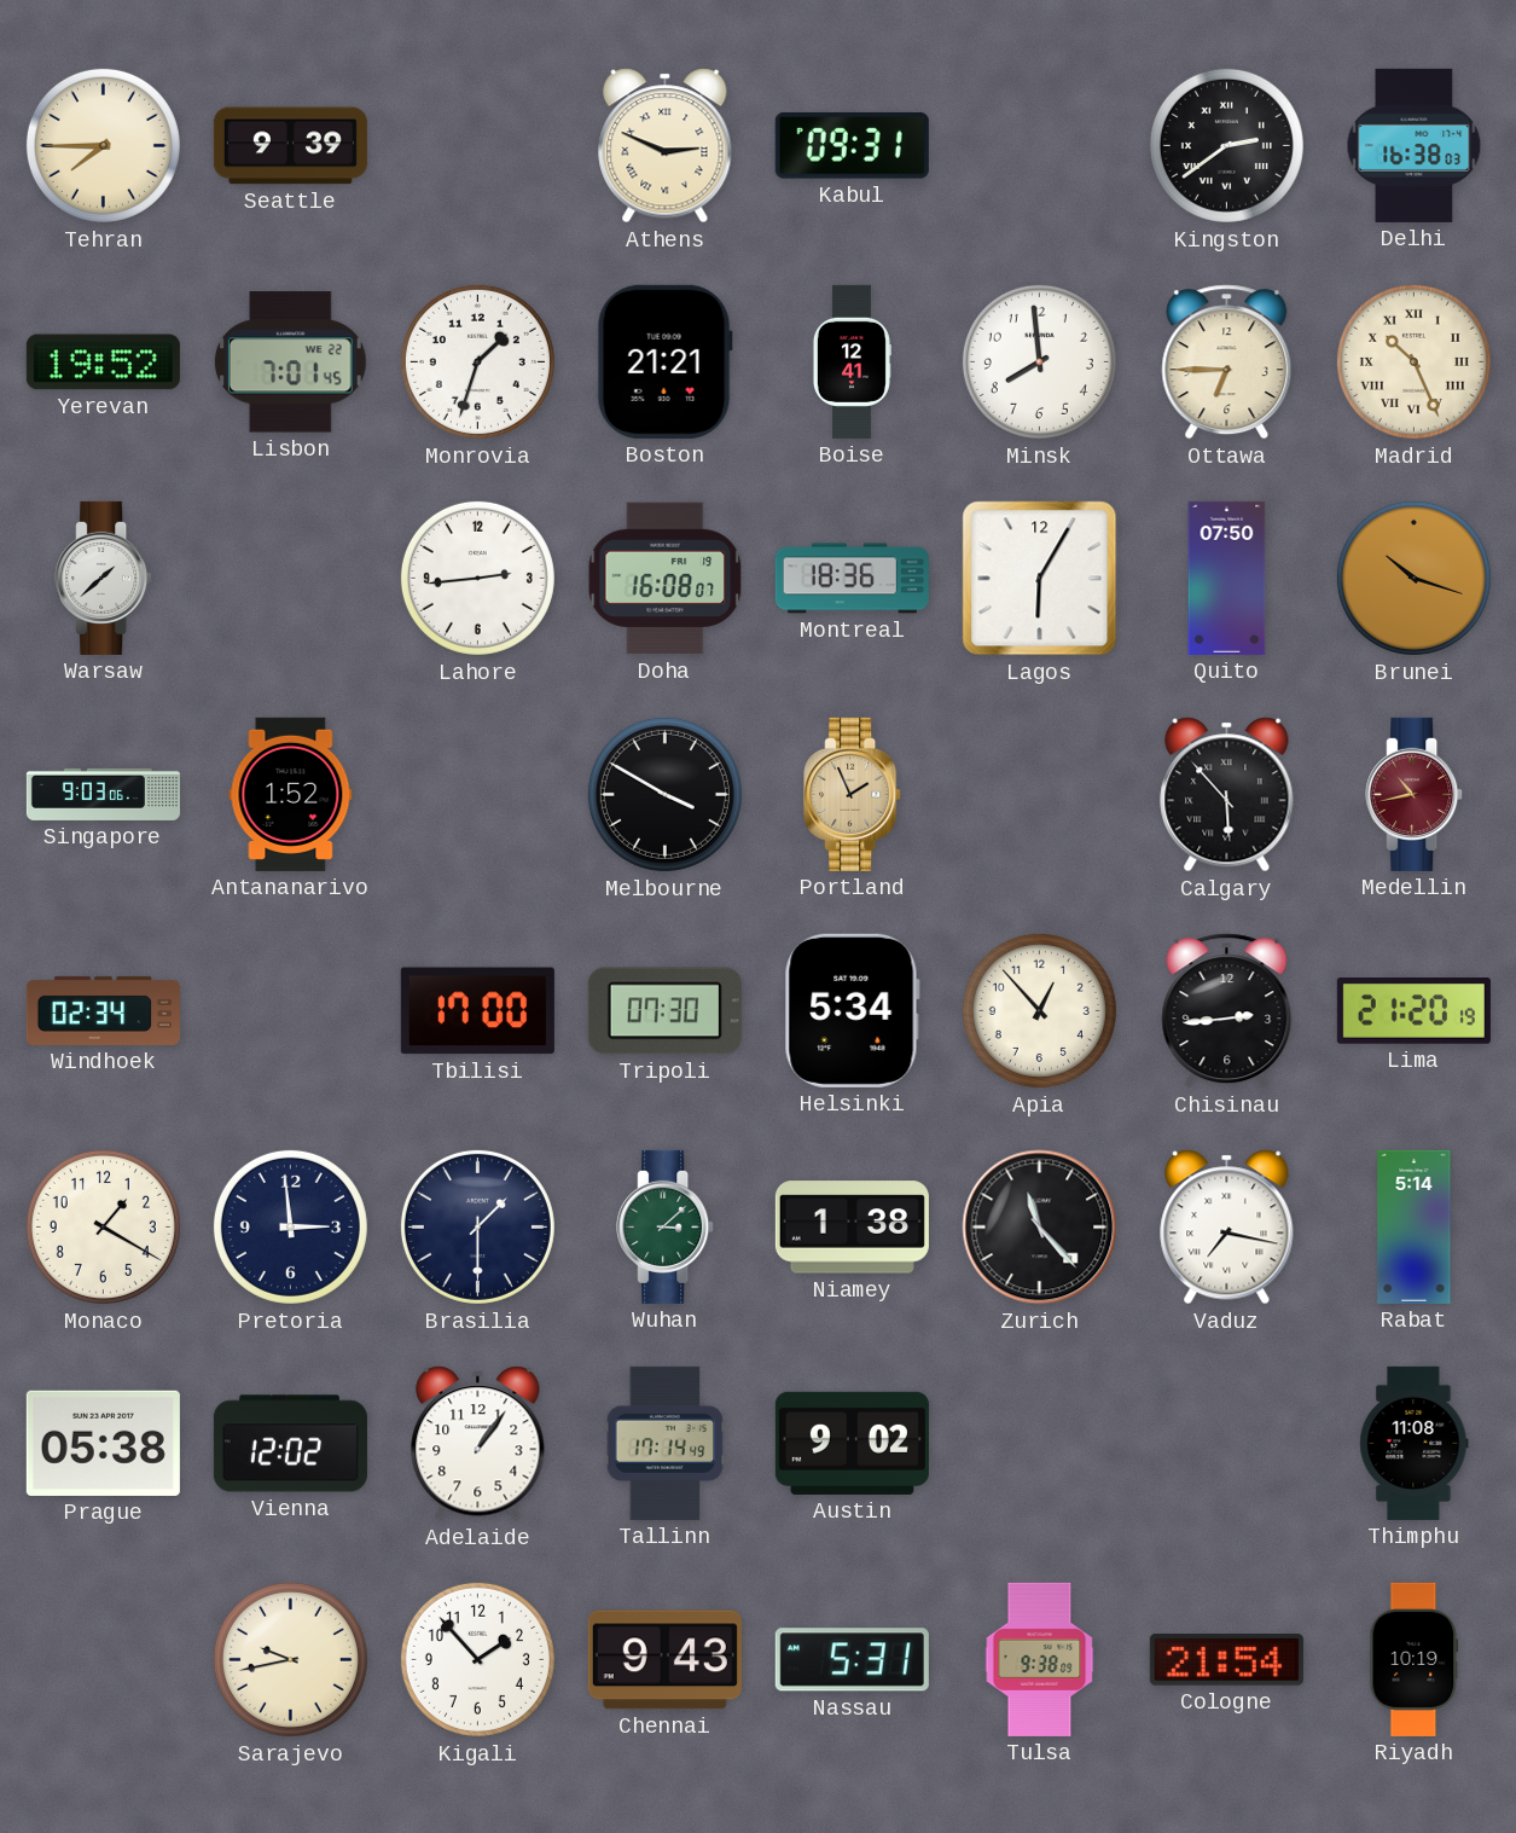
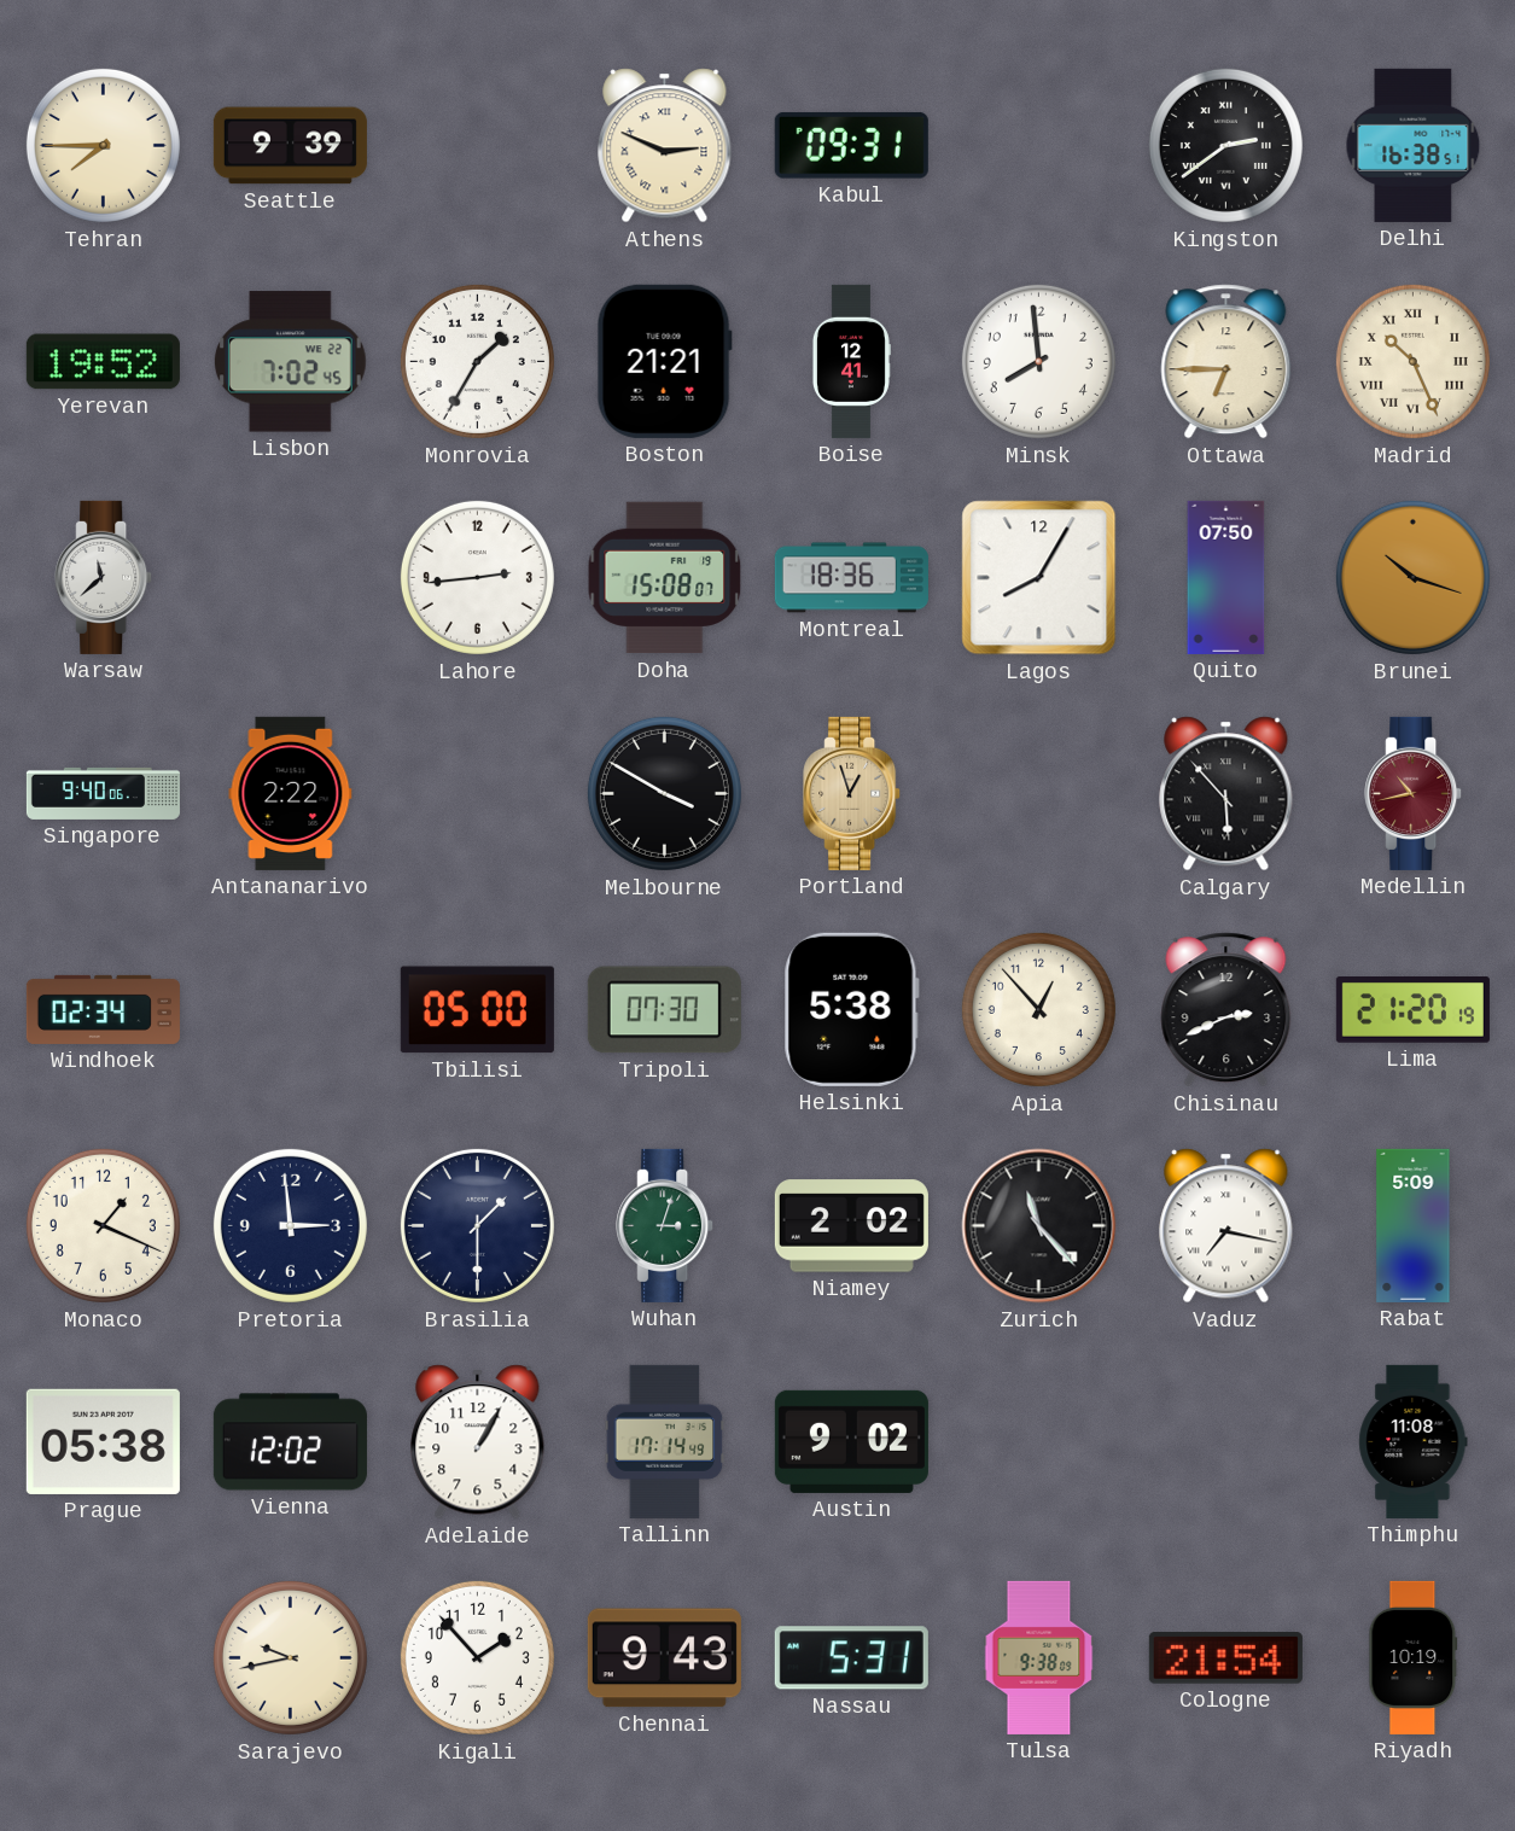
Delhi: 16:38:03 -> 16:38:51 (1414, 145)
Lisbon: 7:01 -> 7:02 (290, 362)
Monrovia: 1:33 -> 1:35 (477, 361)
Warsaw: 1:38 -> 11:38 (104, 577)
Doha: 16:08 -> 15:08 (665, 578)
Lagos: 6:05 -> 8:05 (1039, 578)
Singapore: 9:03 -> 9:40 (103, 793)
Antananarivo: 1:52 -> 2:22 (291, 793)
Portland: 1:56 -> 12:57 (852, 793)
Tbilisi: 17:00 -> 05:00 (477, 1010)
Helsinki: 5:34 -> 5:38 (851, 1009)
Chisinau: 2:44 -> 2:41 (1226, 1010)
Monaco: 1:20 -> 1:19 (103, 1225)
Wuhan: 3:08 -> 3:03 (665, 1225)
Niamey: 1:38 -> 2:02 (851, 1226)
Rabat: 5:14 -> 5:09 (1414, 1225)
Adelaide: 1:06 -> 1:05 (478, 1442)
